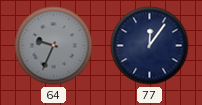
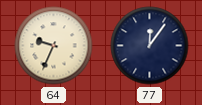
64 dial: grey -> cream (54, 46)
